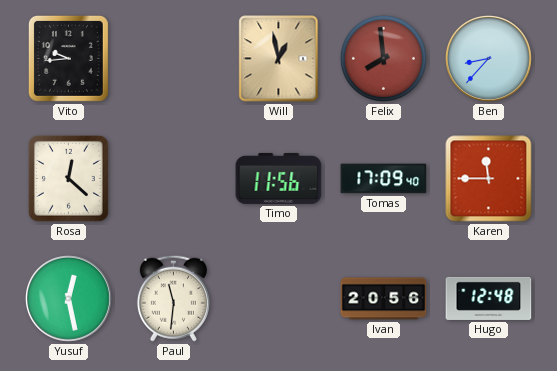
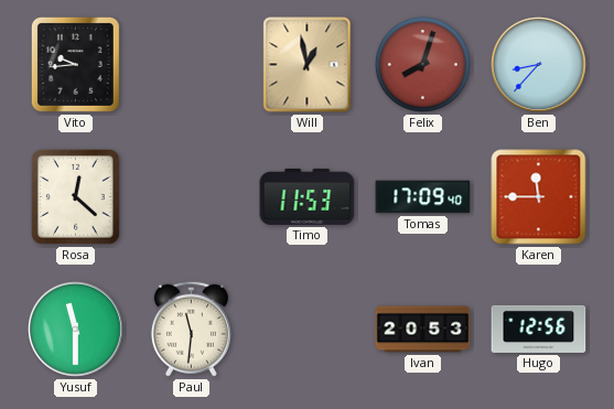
Felix: 7:59 -> 8:03 (422, 64)
Timo: 11:56 -> 11:53 (308, 196)
Yusuf: 12:28 -> 11:30 (75, 329)
Ivan: 20:56 -> 20:53 (423, 330)
Hugo: 12:48 -> 12:56 (539, 329)
